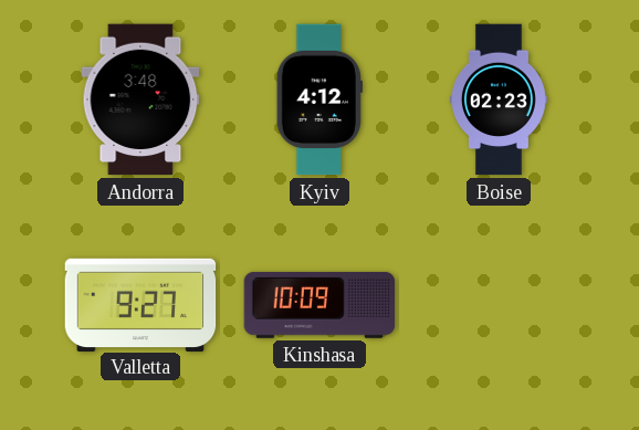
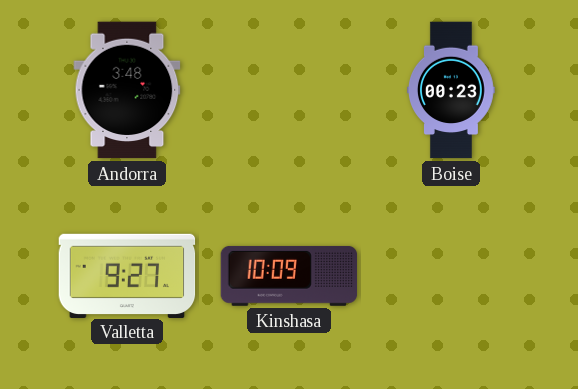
Kyiv: 4:12 -> none (319, 99)
Boise: 02:23 -> 00:23 (451, 90)
